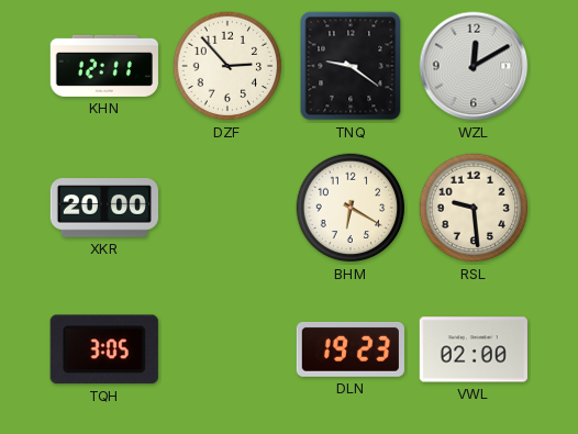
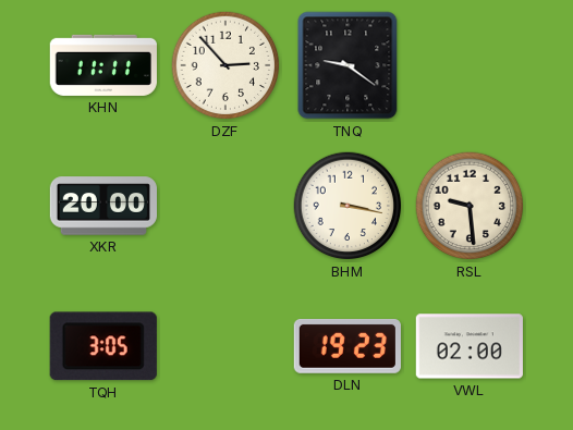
KHN: 12:11 -> 11:11 (103, 65)
WZL: 12:10 -> none (474, 66)
BHM: 6:20 -> 3:17 (348, 206)
